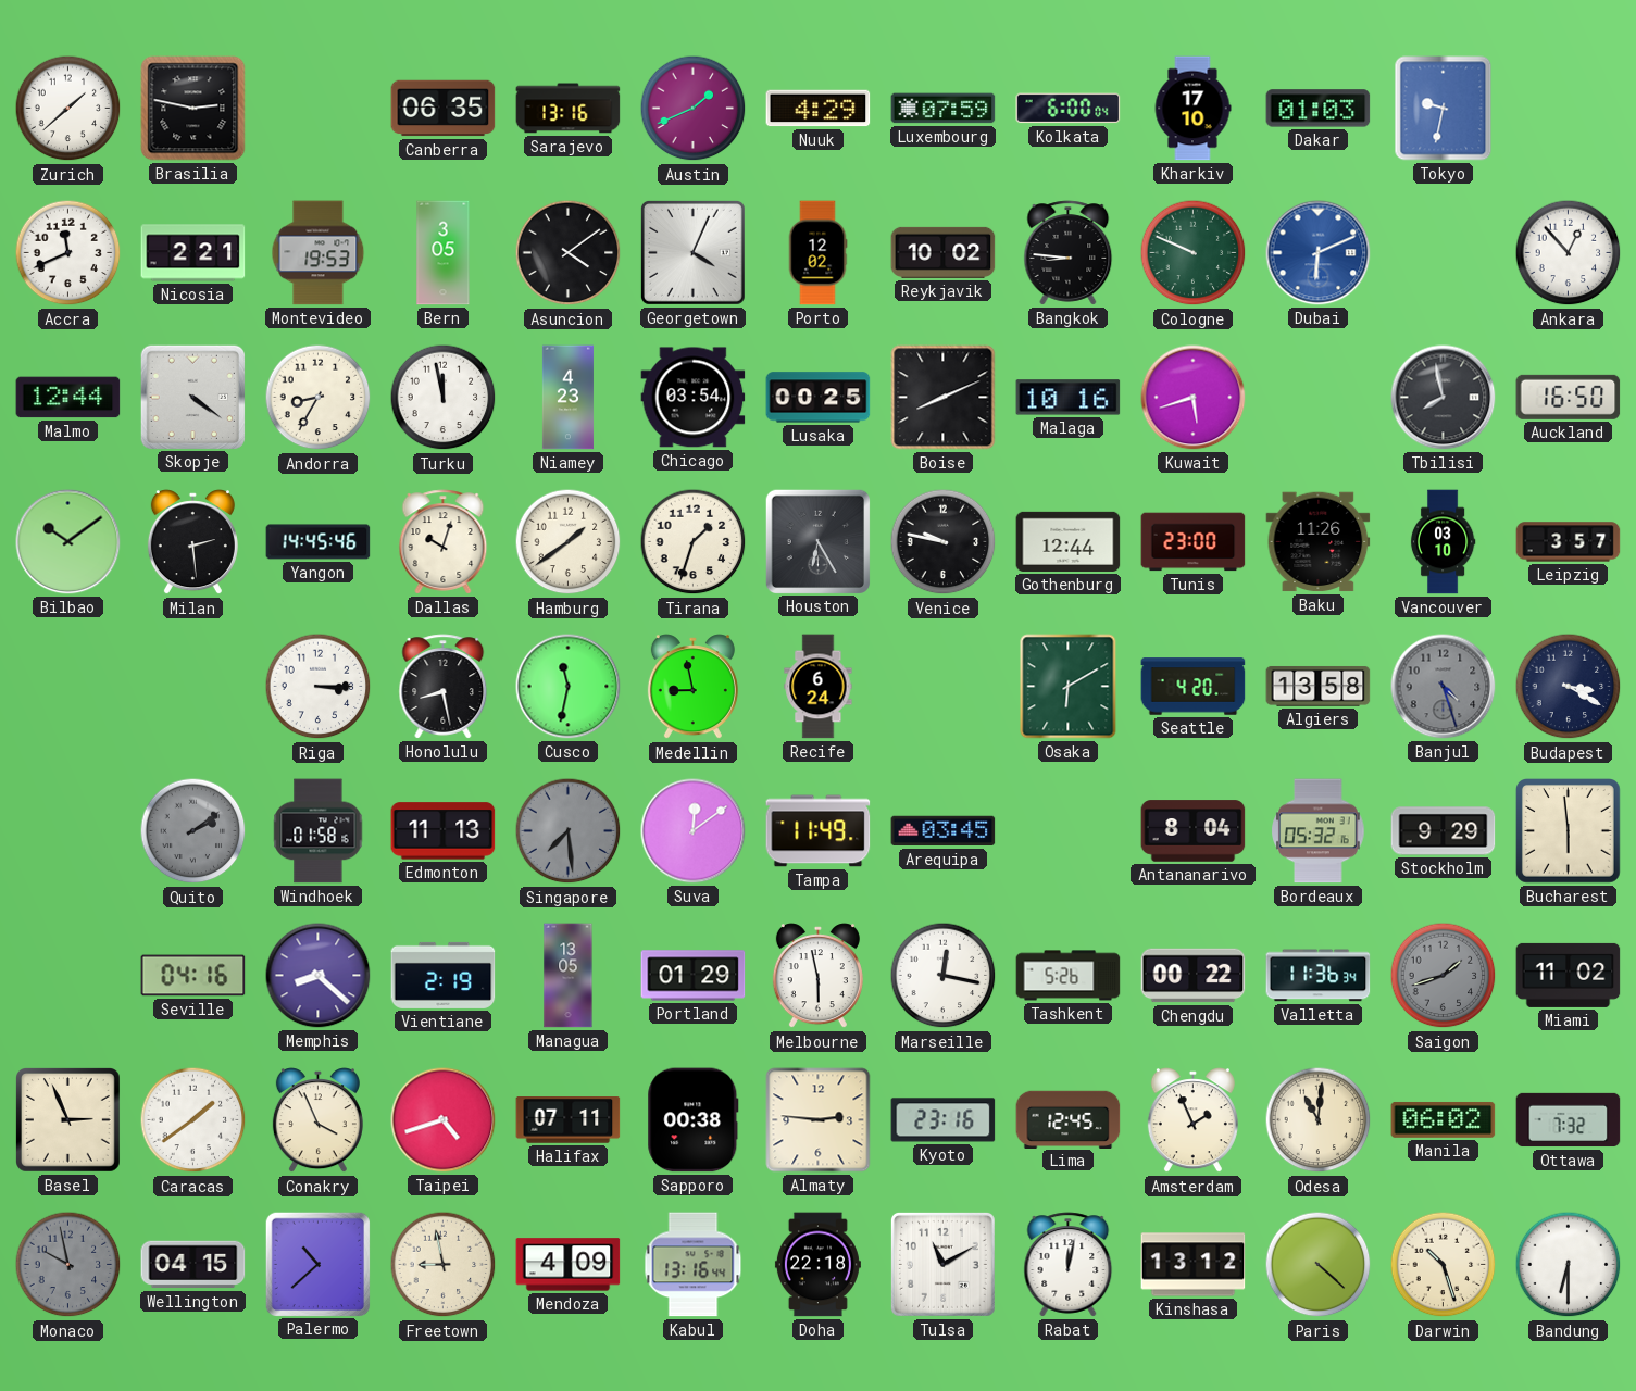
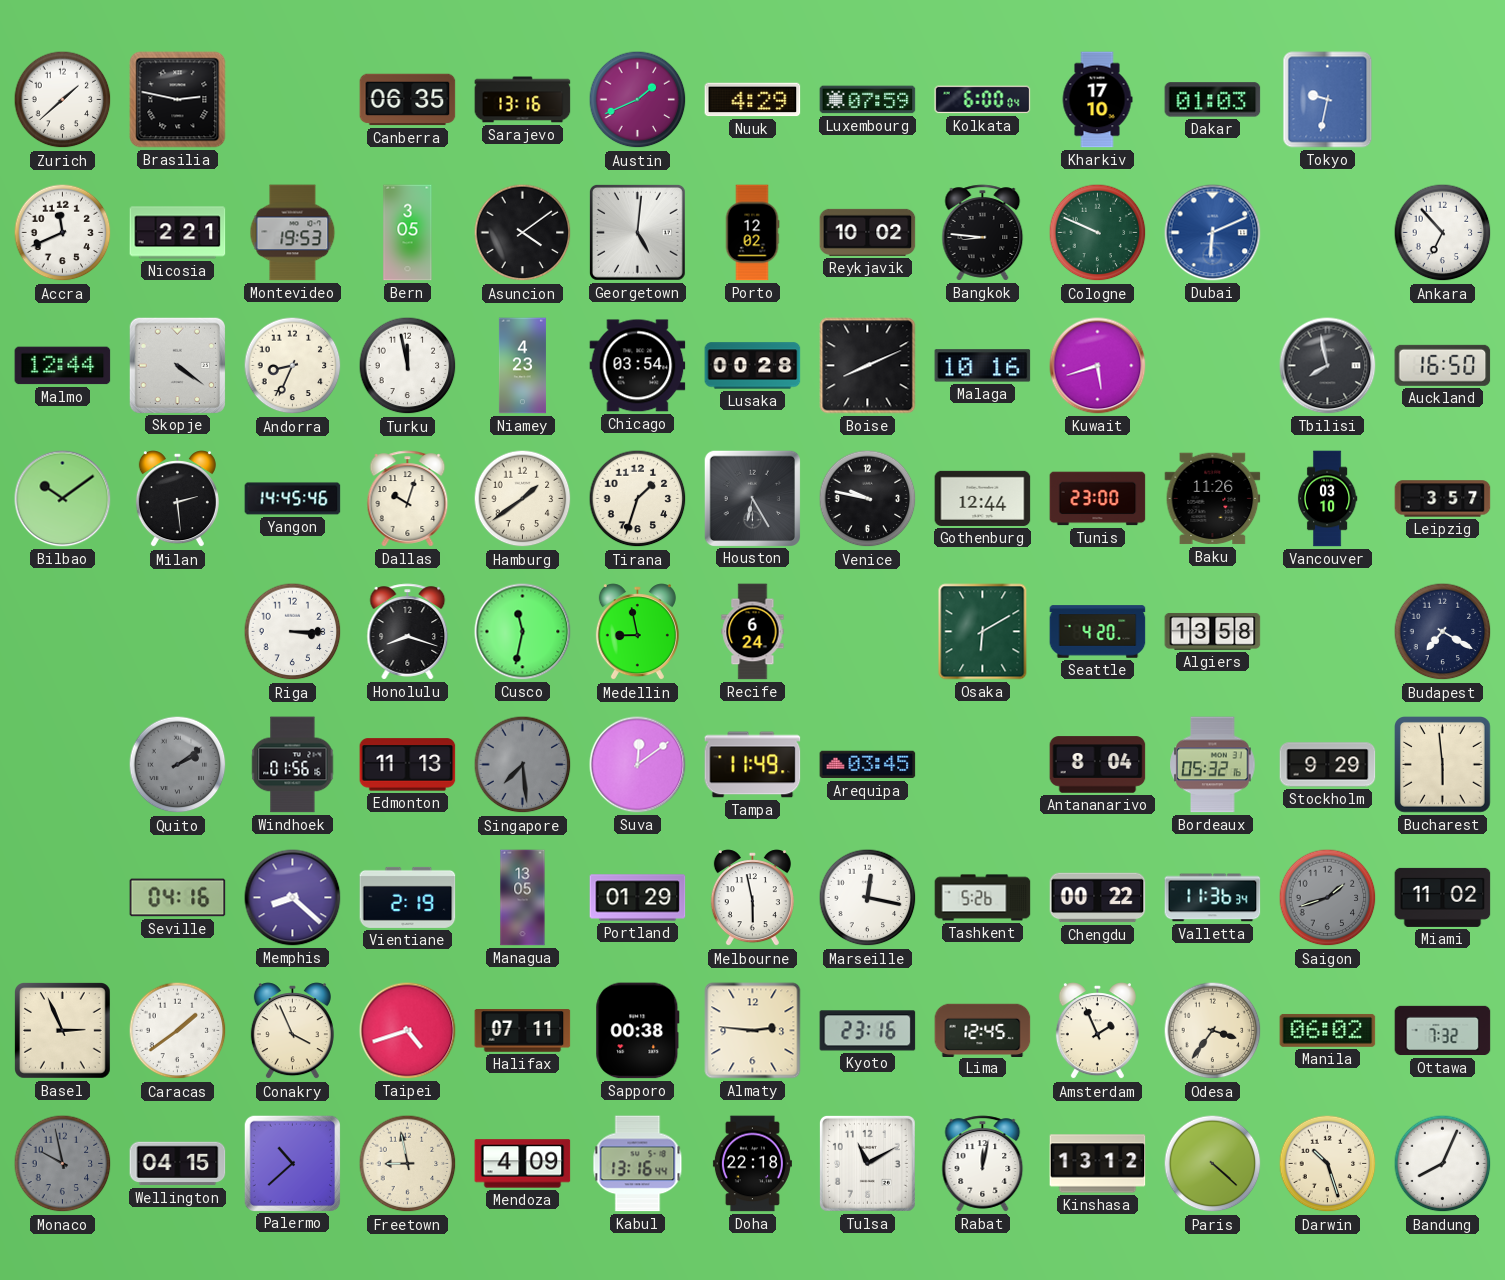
Georgetown: 4:04 -> 5:01 (637, 232)
Ankara: 12:53 -> 6:53 (1443, 233)
Andorra: 8:35 -> 8:34 (293, 366)
Lusaka: 00:25 -> 00:28 (753, 366)
Honolulu: 8:28 -> 8:18 (408, 632)
Banjul: 4:27 -> none (1444, 687)
Budapest: 3:20 -> 7:20 (1443, 632)
Windhoek: 01:58 -> 01:56 (293, 765)
Odesa: 11:01 -> 3:36 (1213, 1031)
Bandung: 6:30 -> 8:04 (1443, 1164)
